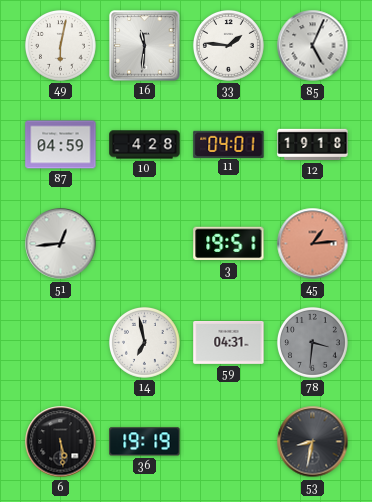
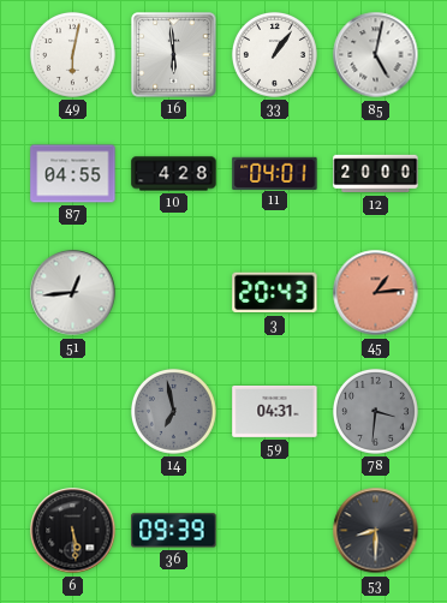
16: 11:31 -> 5:59 (174, 55)
33: 1:46 -> 1:06 (274, 54)
85: 5:04 -> 5:02 (376, 55)
87: 04:59 -> 04:55 (73, 174)
12: 19:18 -> 20:00 (376, 174)
3: 19:51 -> 20:43 (275, 293)
14 dial: white -> grey (173, 411)
36: 19:19 -> 09:39 (174, 531)
53: 8:32 -> 8:30 (376, 531)
